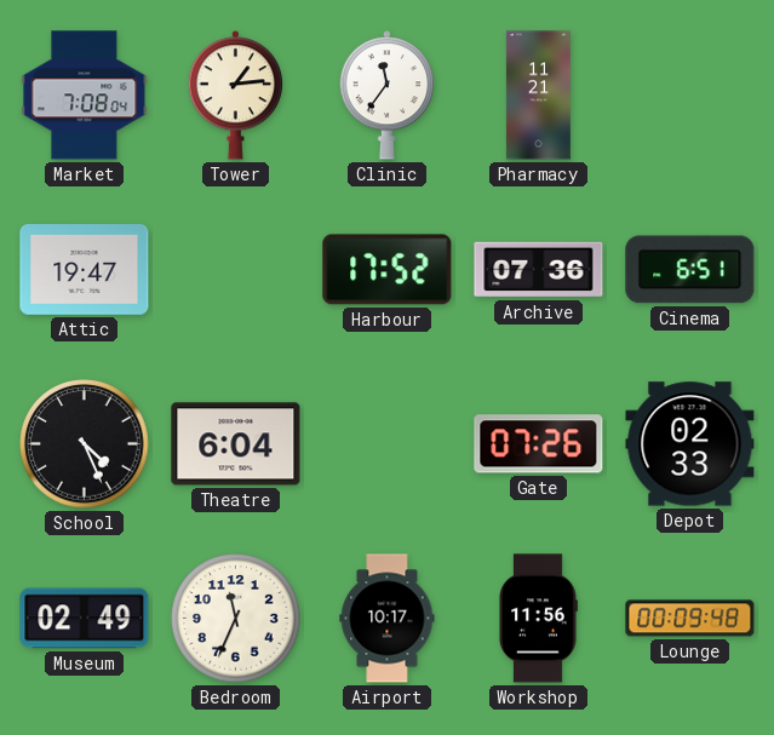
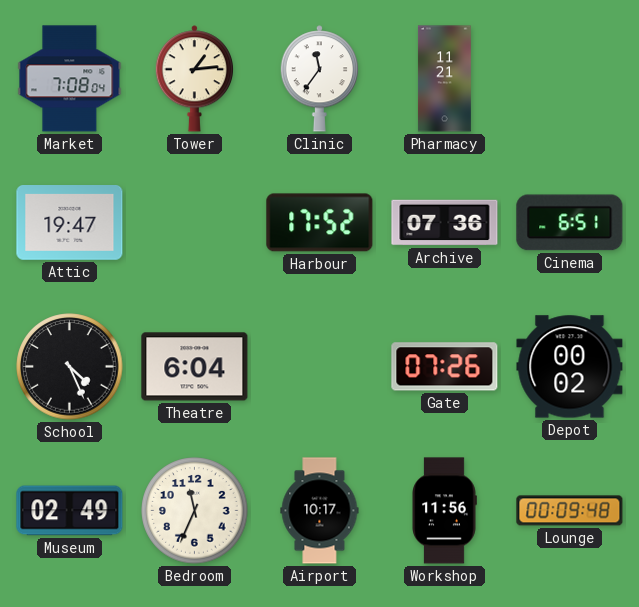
Depot: 02:33 -> 00:02 (570, 367)
